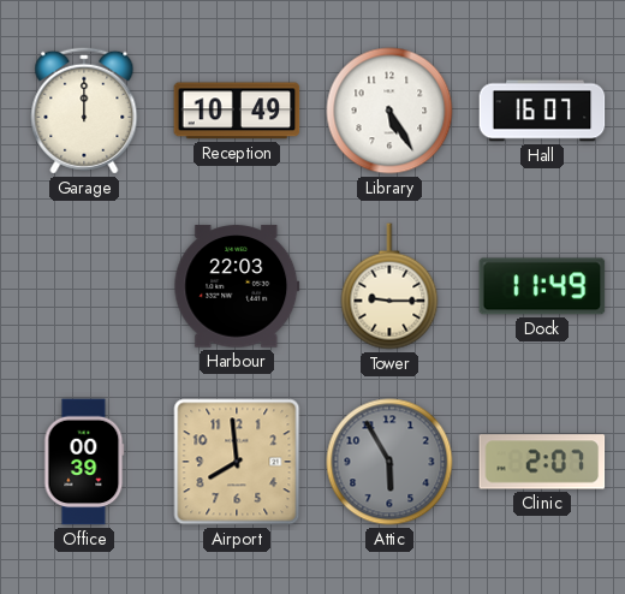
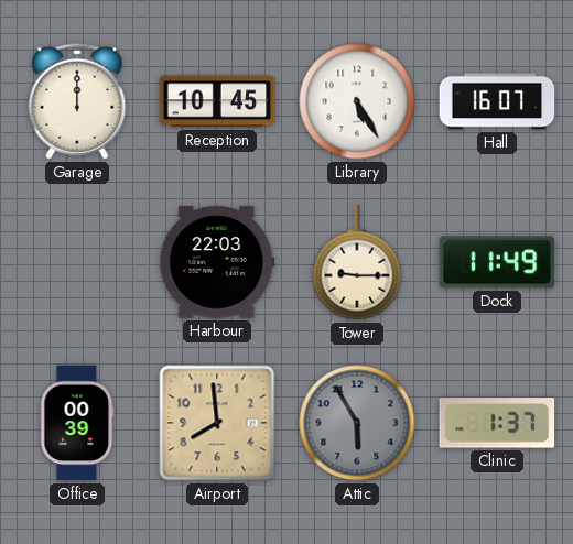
Reception: 10:49 -> 10:45 (217, 101)
Clinic: 2:07 -> 1:37 (497, 423)
